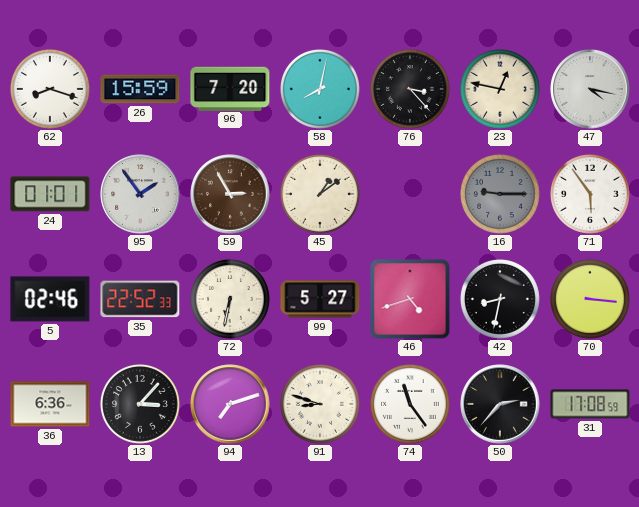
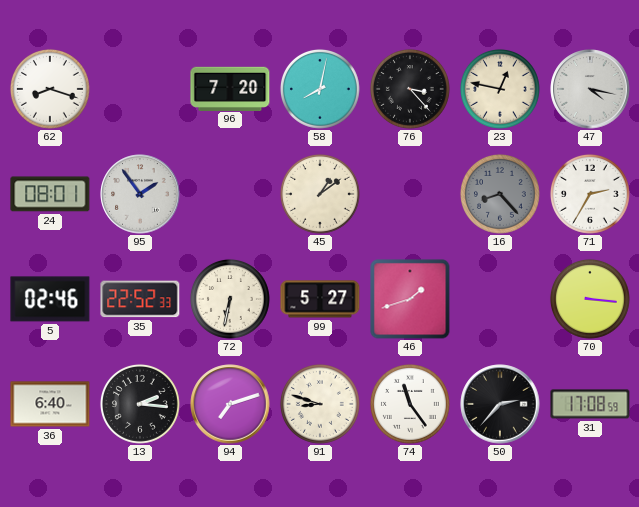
26: 15:59 -> none (140, 89)
24: 01:01 -> 08:01 (50, 194)
59: 2:55 -> none (230, 194)
16: 9:15 -> 8:23 (500, 194)
71: 5:54 -> 2:35 (590, 194)
46: 4:42 -> 1:42 (410, 299)
42: 8:32 -> none (500, 299)
36: 6:36 -> 6:40 (50, 404)
13: 3:07 -> 2:16 (140, 404)
